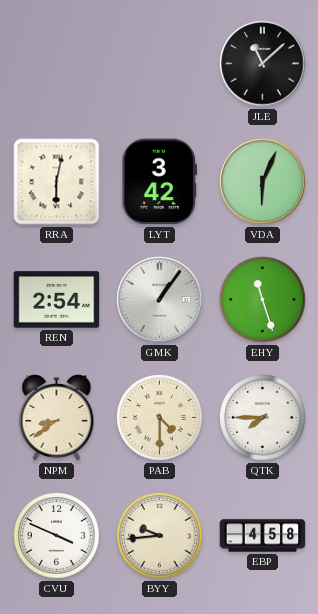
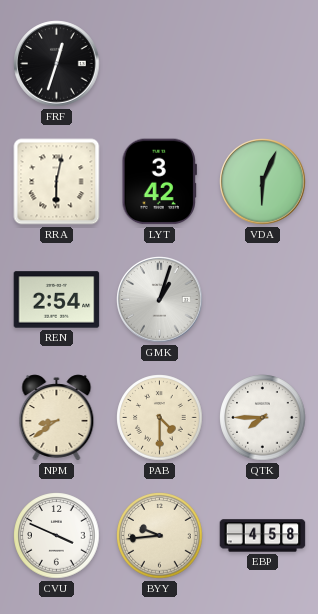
FRF: none -> 12:33 (57, 64)
JLE: 11:08 -> none (263, 64)
GMK: 1:06 -> 1:03 (160, 300)
EHY: 11:27 -> none (263, 300)
